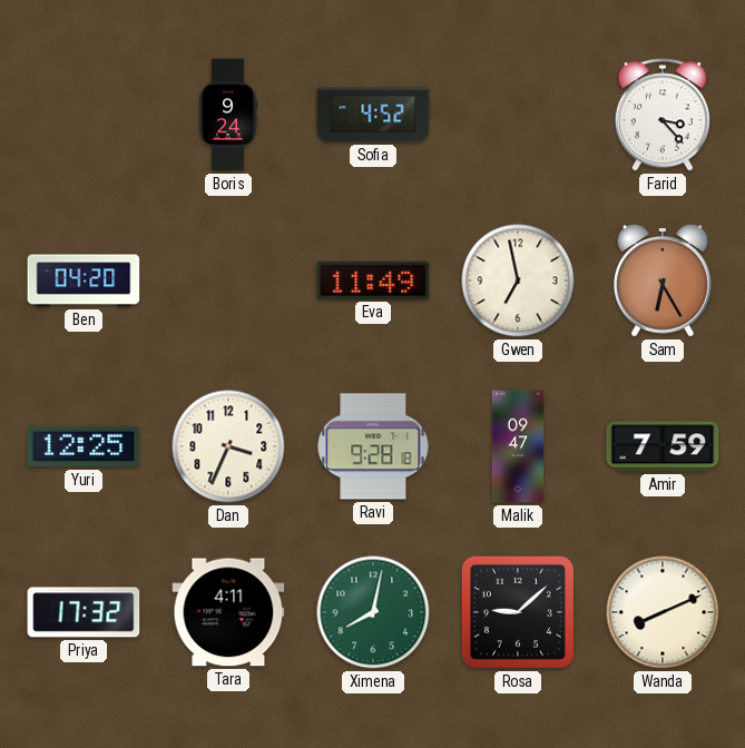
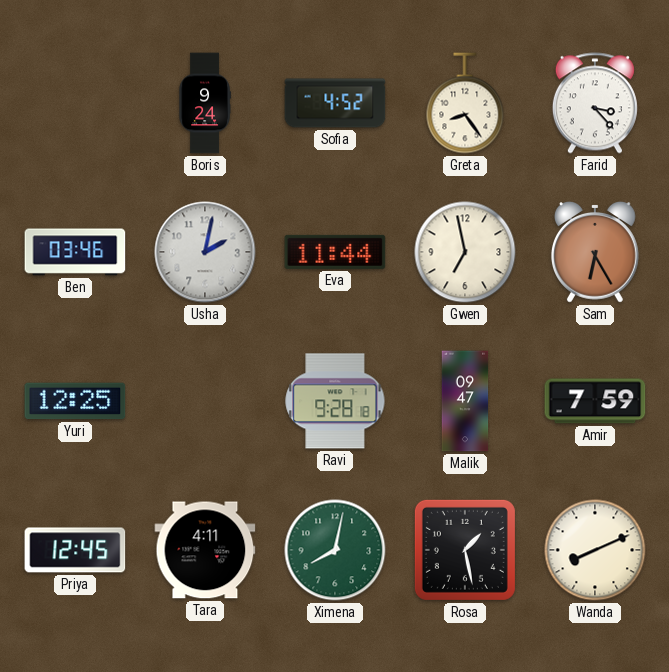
Greta: none -> 8:24 (465, 103)
Ben: 04:20 -> 03:46 (75, 252)
Usha: none -> 2:02 (205, 252)
Eva: 11:49 -> 11:44 (335, 252)
Dan: 3:34 -> none (228, 446)
Priya: 17:32 -> 12:45 (75, 550)
Rosa: 9:08 -> 1:28 (465, 550)
